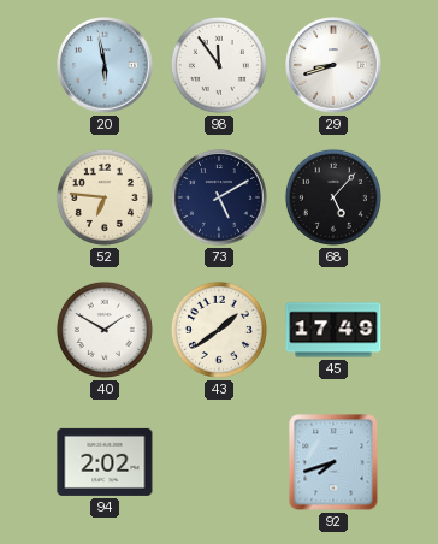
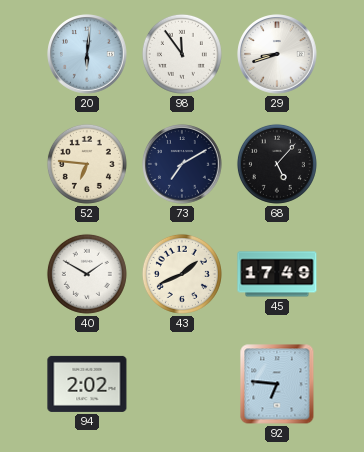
20: 5:58 -> 6:01 (87, 54)
73: 5:10 -> 7:10 (182, 164)
43: 1:39 -> 1:41 (182, 274)
92: 7:42 -> 6:46 (277, 384)
